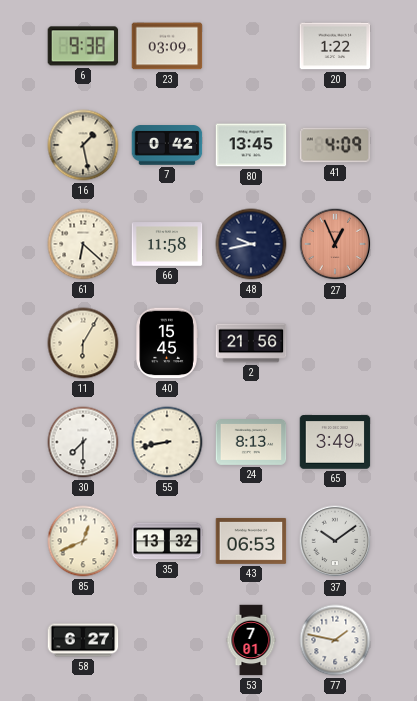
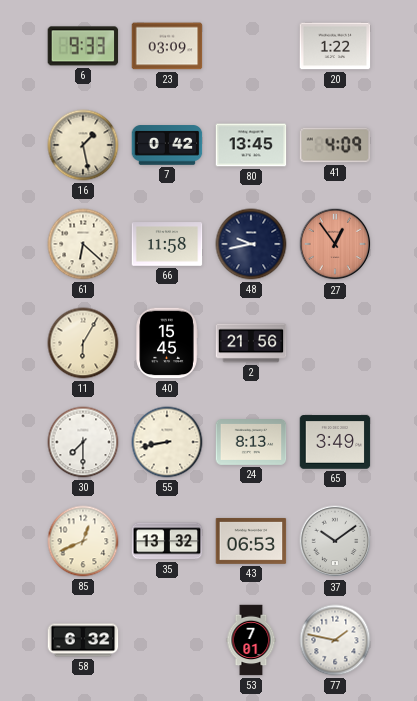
6: 9:38 -> 9:33 (83, 46)
27: 12:56 -> 12:54 (335, 244)
58: 6:27 -> 6:32 (83, 640)
